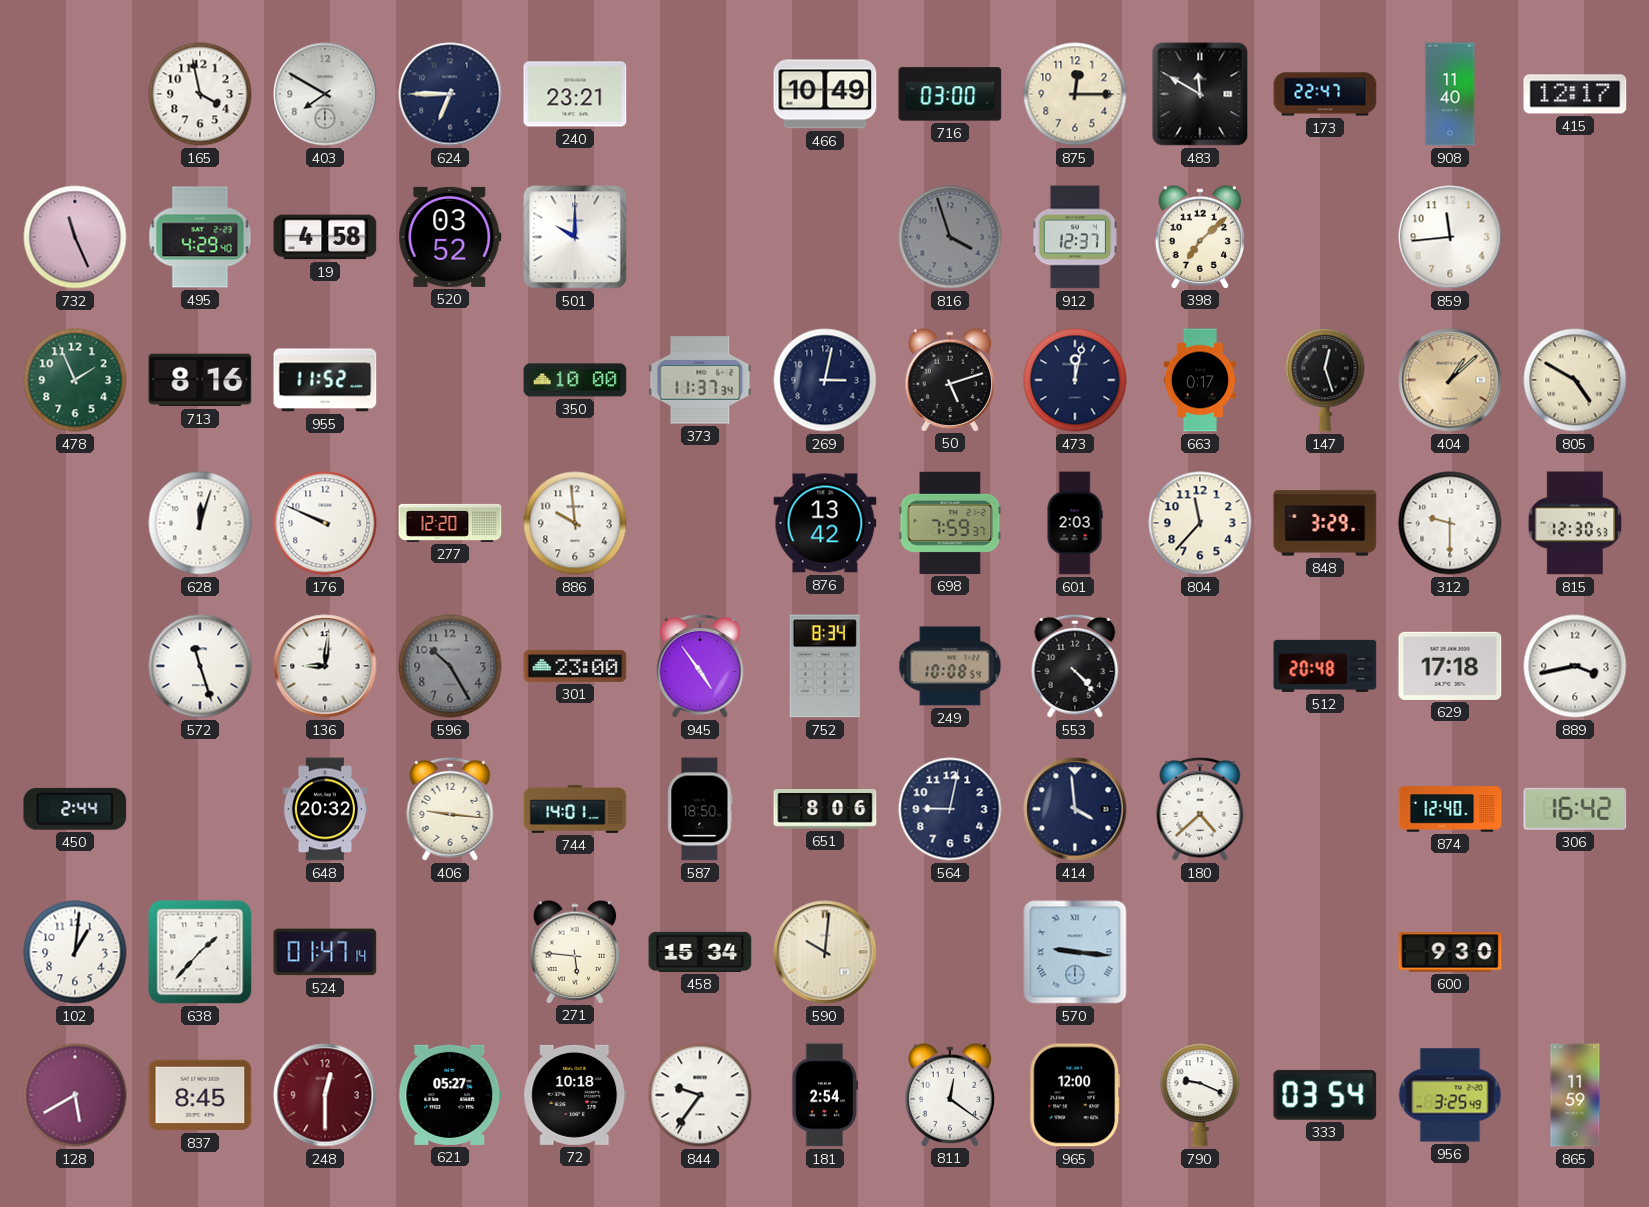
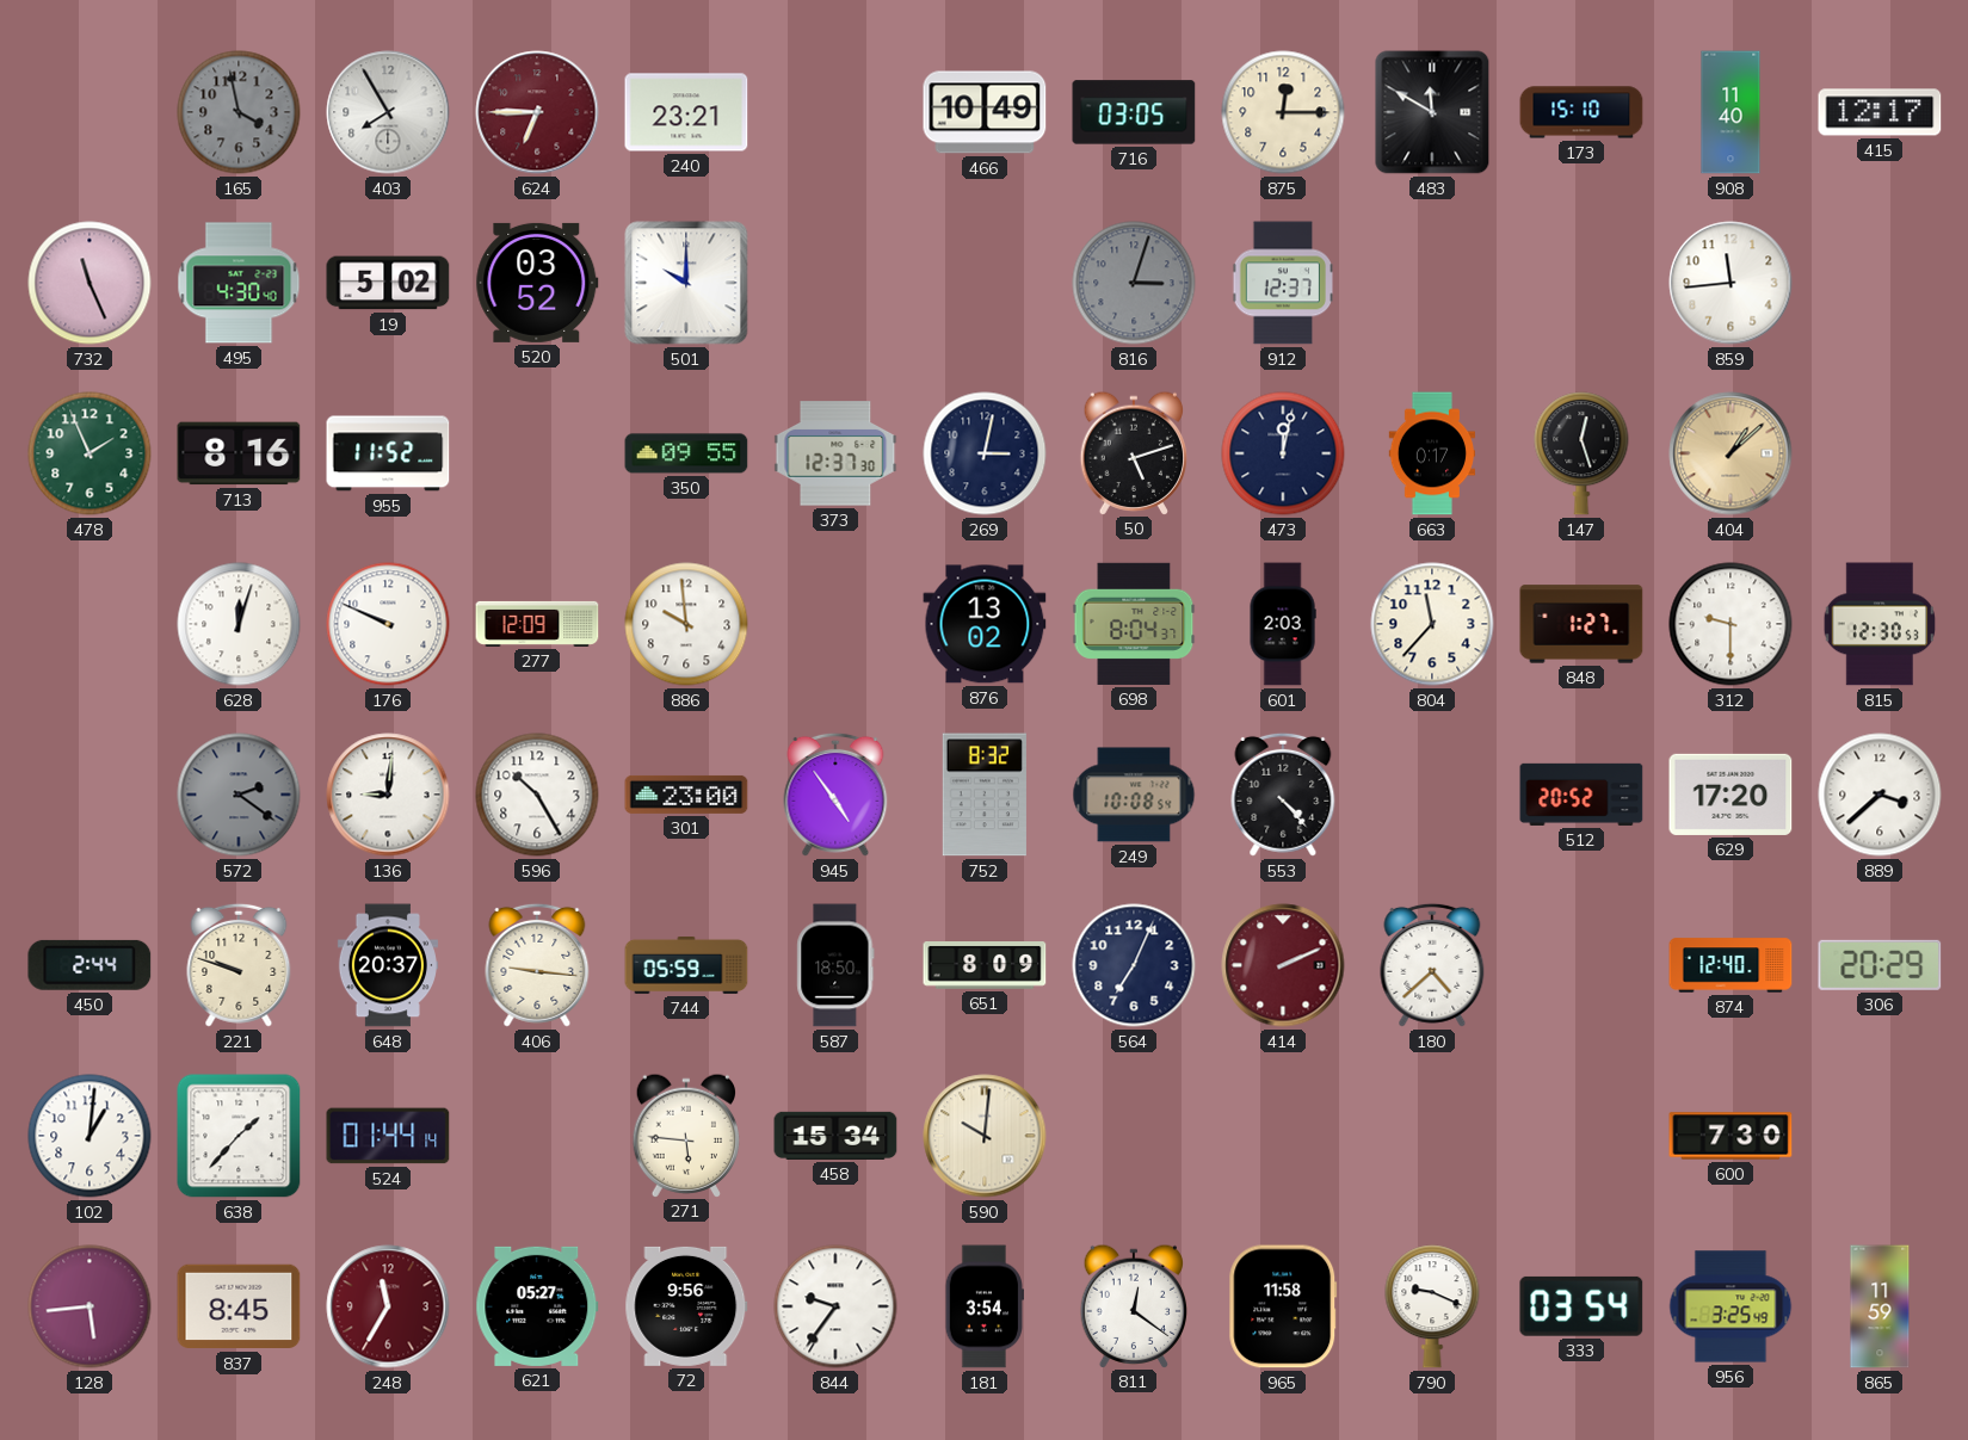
165 dial: white -> grey (239, 112)
403: 7:50 -> 7:55 (388, 112)
624 dial: navy -> burgundy (537, 112)
716: 03:00 -> 03:05 (1134, 112)
173: 22:47 -> 15:10 (1581, 112)
495: 4:29 -> 4:30 (239, 283)
19: 4:58 -> 5:02 (388, 283)
816: 3:57 -> 3:03 (1134, 283)
398: 7:08 -> none (1200, 236)
350: 10:00 -> 09:55 (686, 453)
373: 11:37 -> 12:37 (835, 453)
805: 4:50 -> none (1575, 380)
277: 12:20 -> 12:09 (537, 624)
876: 13:42 -> 13:02 (985, 624)
698: 7:59 -> 8:04 (1134, 624)
848: 3:29 -> 1:27 (1581, 624)
572: 11:27 -> 2:21 (239, 795)
572 dial: white -> grey (239, 795)
596 dial: grey -> white (537, 795)
752: 8:34 -> 8:32 (985, 795)
512: 20:48 -> 20:52 (1581, 795)
629: 17:18 -> 17:20 (1731, 795)
889: 3:43 -> 3:38 (1880, 795)
221: none -> 9:48 (239, 965)
648: 20:32 -> 20:37 (388, 965)
744: 14:01 -> 05:59 (686, 965)
651: 8:06 -> 8:09 (985, 966)
564: 9:02 -> 7:04 (1134, 965)
414: 3:59 -> 2:11 (1283, 965)
414 dial: navy -> burgundy (1283, 965)
306: 16:42 -> 20:29 (1880, 965)
524: 01:47 -> 01:44 (388, 1136)
570: 9:16 -> none (1075, 952)
600: 9:30 -> 7:30 (1731, 1136)
128: 5:40 -> 5:44 (90, 1306)
248: 12:30 -> 11:35 (388, 1306)
72: 10:18 -> 9:56 (686, 1306)
181: 2:54 -> 3:54 (983, 1306)
965: 12:00 -> 11:58 (1283, 1306)
